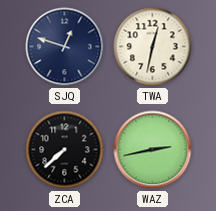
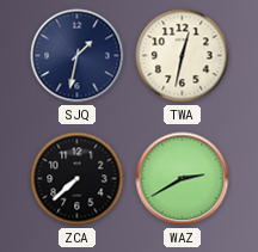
SJQ: 12:48 -> 1:32 (78, 56)
WAZ: 2:43 -> 2:40 (183, 179)
